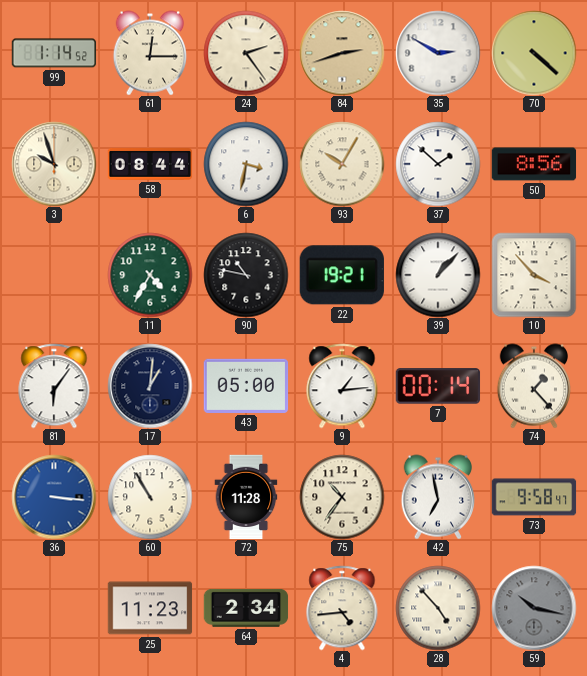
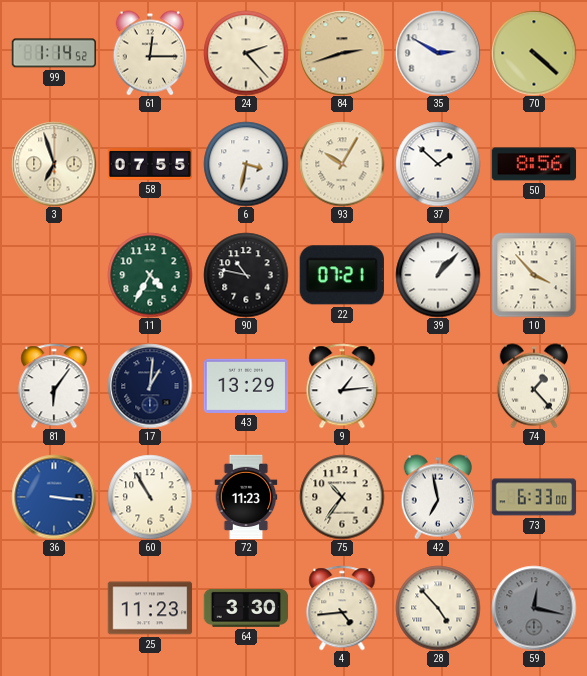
24: 2:24 -> 2:23 (246, 53)
3: 9:57 -> 6:57 (54, 164)
58: 08:44 -> 07:55 (150, 165)
22: 19:21 -> 07:21 (342, 275)
43: 05:00 -> 13:29 (246, 386)
7: 00:14 -> none (438, 386)
72: 11:28 -> 11:23 (246, 497)
73: 9:58 -> 6:33 (534, 497)
64: 2:34 -> 3:30 (246, 608)
59: 10:17 -> 12:17 (534, 608)
